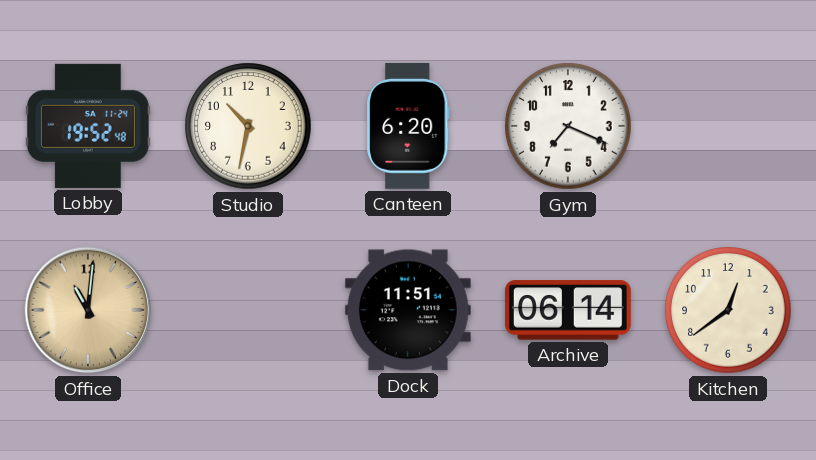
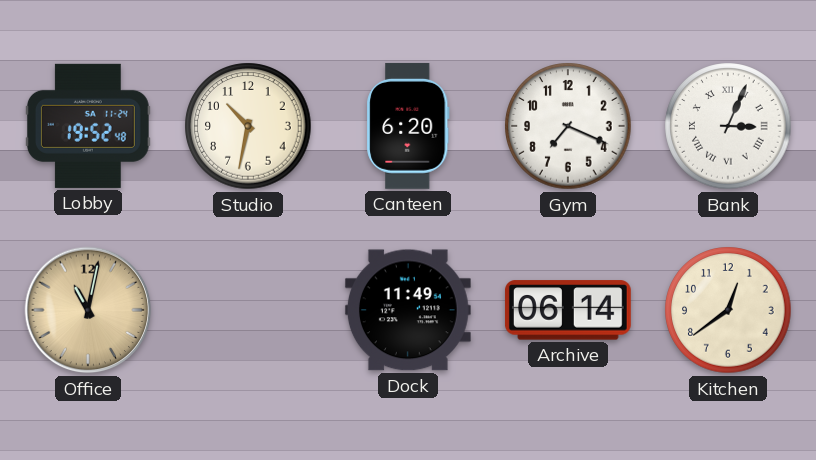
Bank: none -> 3:04 (728, 126)
Office: 11:01 -> 11:02 (88, 310)
Dock: 11:51 -> 11:49 (408, 310)
